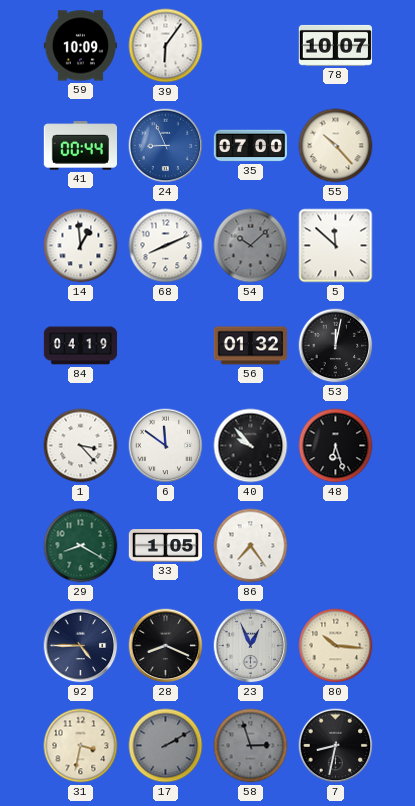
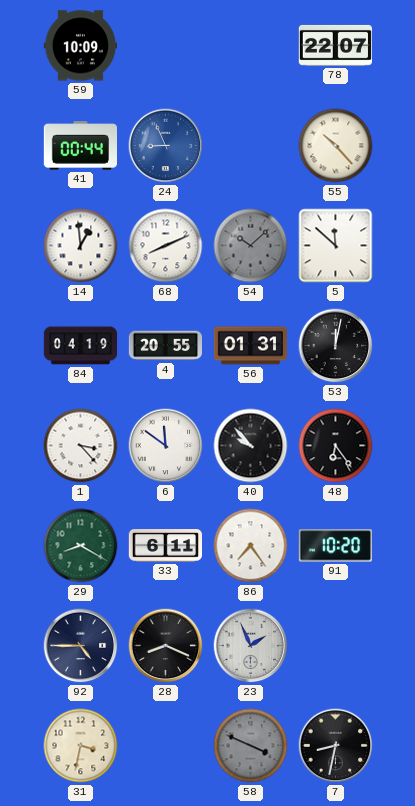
39: 6:06 -> none (166, 46)
78: 10:07 -> 22:07 (335, 45)
35: 07:00 -> none (250, 146)
4: none -> 20:55 (165, 346)
56: 01:32 -> 01:31 (250, 346)
48: 6:27 -> 6:24 (336, 446)
33: 1:05 -> 6:11 (165, 546)
91: none -> 10:20 (335, 546)
23: 12:56 -> 1:56 (251, 646)
80: 10:16 -> none (336, 646)
17: 2:10 -> none (166, 746)
58: 2:57 -> 3:49 (251, 746)
